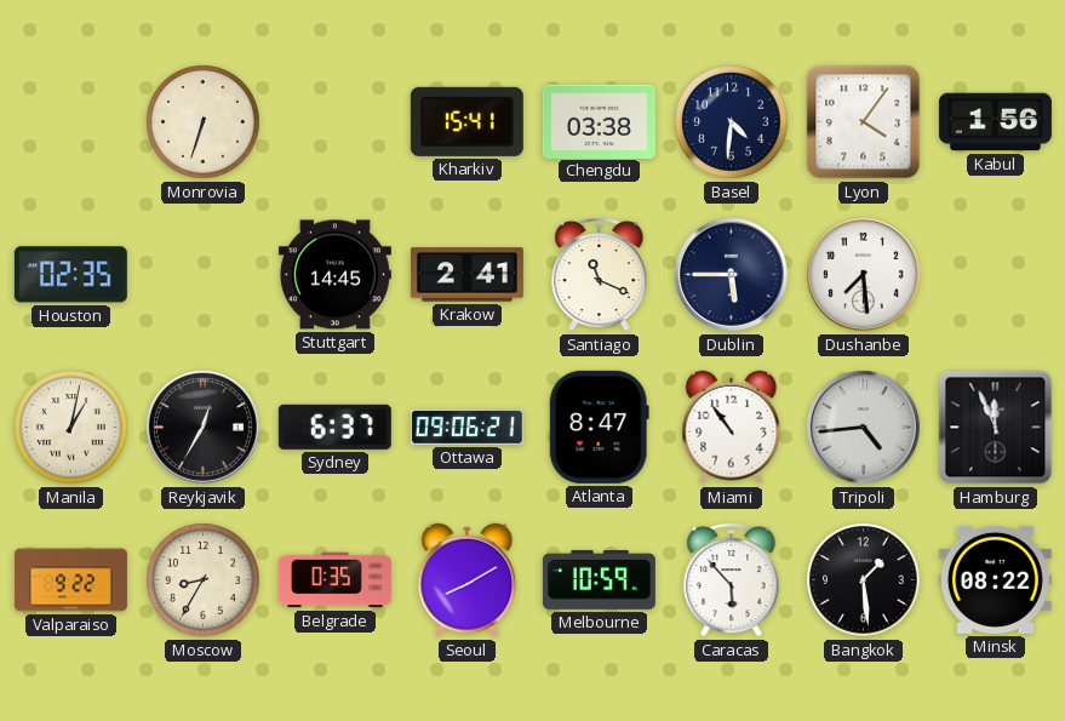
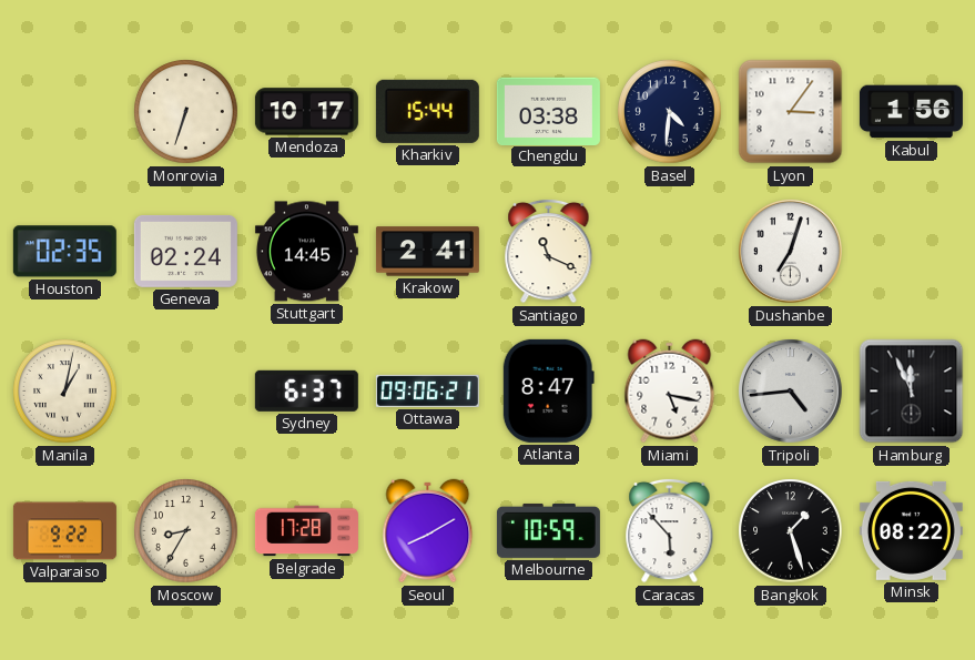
Mendoza: none -> 10:17 (306, 112)
Kharkiv: 15:41 -> 15:44 (427, 111)
Lyon: 4:06 -> 3:06 (791, 112)
Geneva: none -> 02:24 (185, 251)
Dublin: 5:45 -> none (731, 274)
Dushanbe: 7:29 -> 7:03 (790, 251)
Reykjavik: 12:35 -> none (202, 427)
Miami: 10:54 -> 5:17 (670, 392)
Belgrade: 0:35 -> 17:28 (306, 531)
Bangkok: 1:29 -> 1:27 (791, 531)
